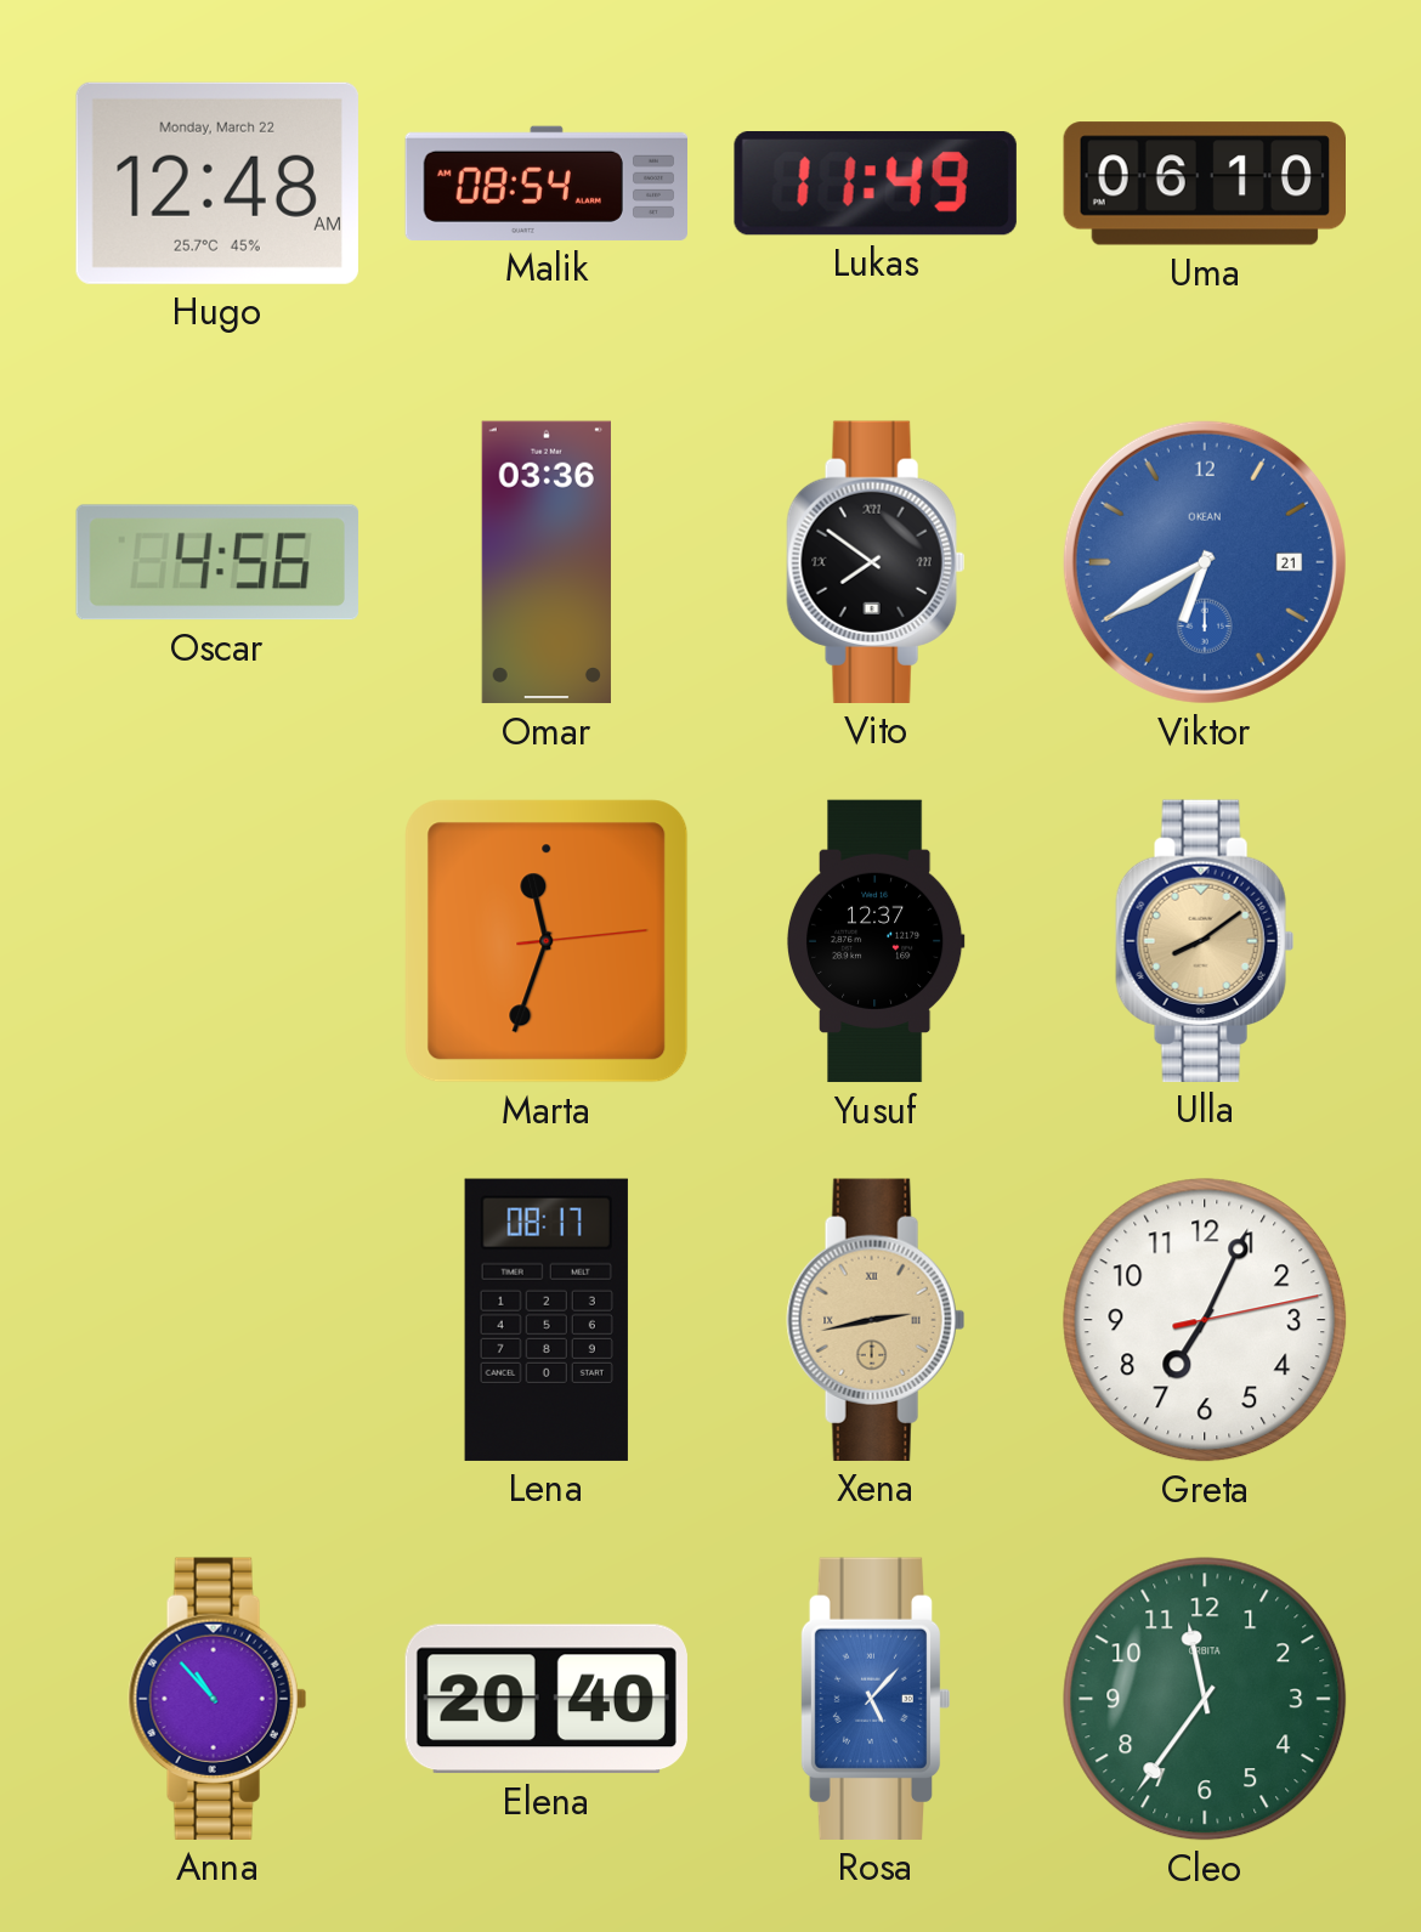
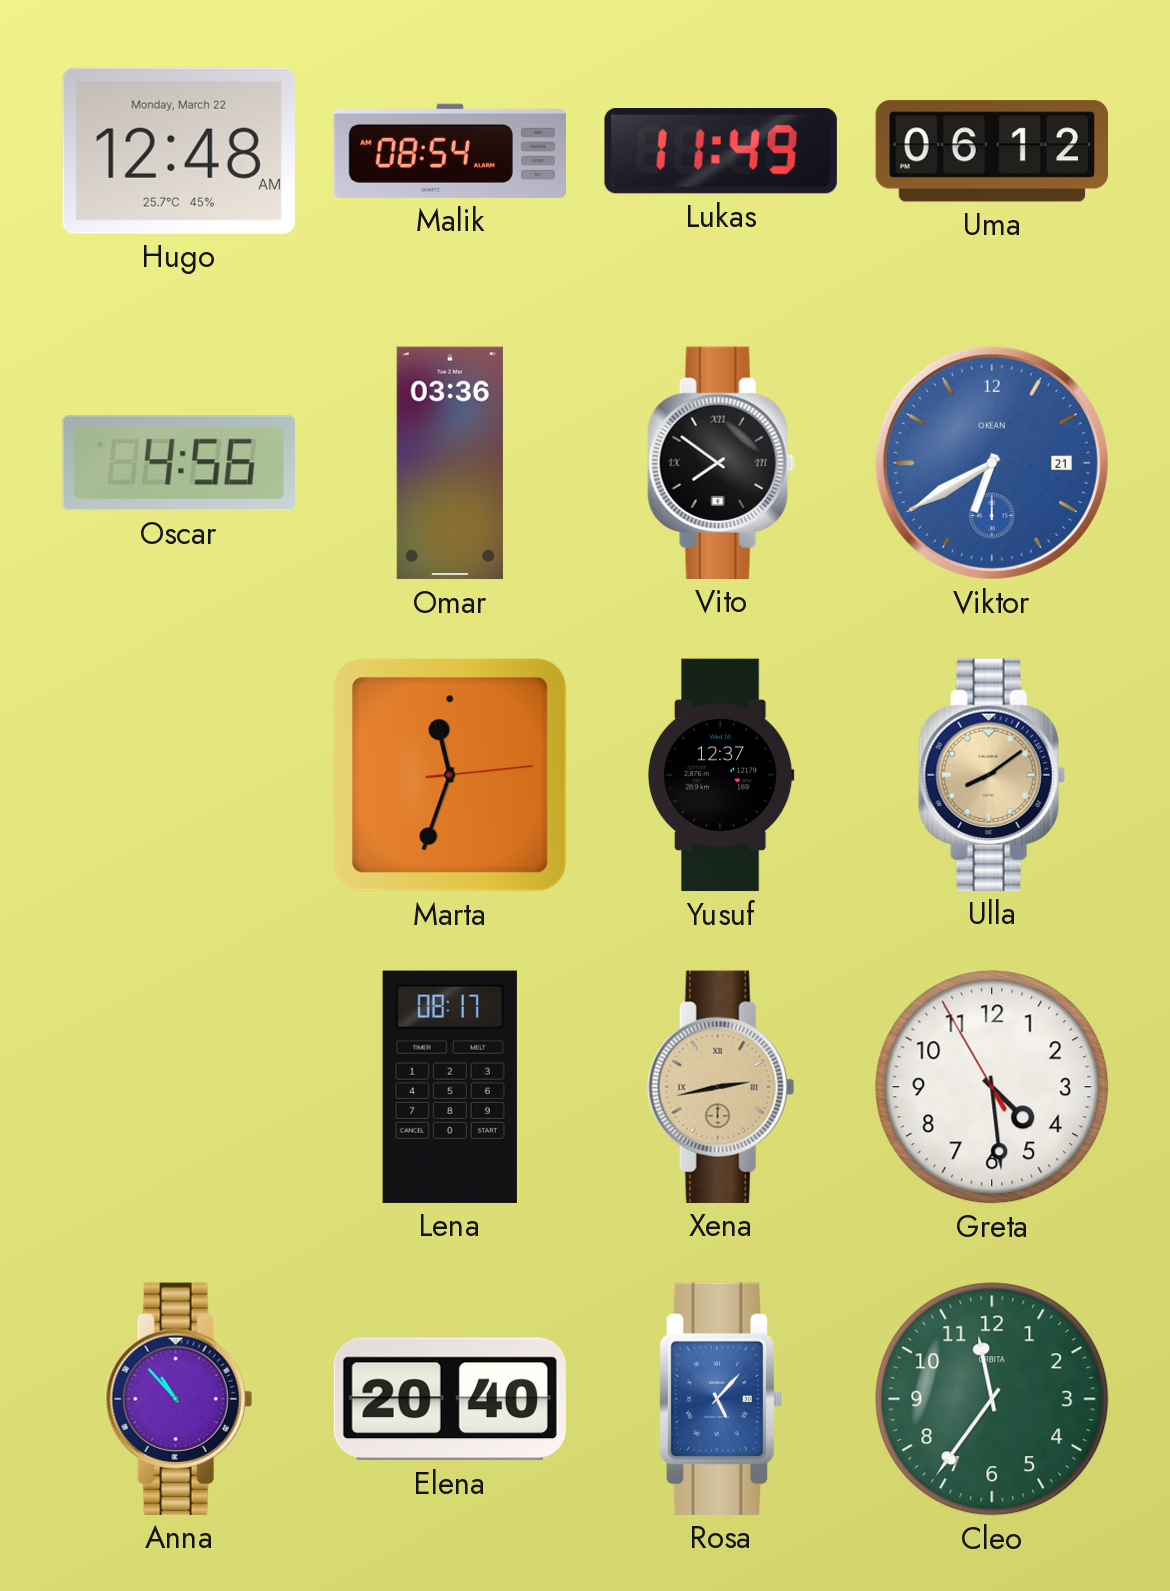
Uma: 06:10 -> 06:12 (991, 151)
Greta: 7:04 -> 4:28 (992, 1087)
